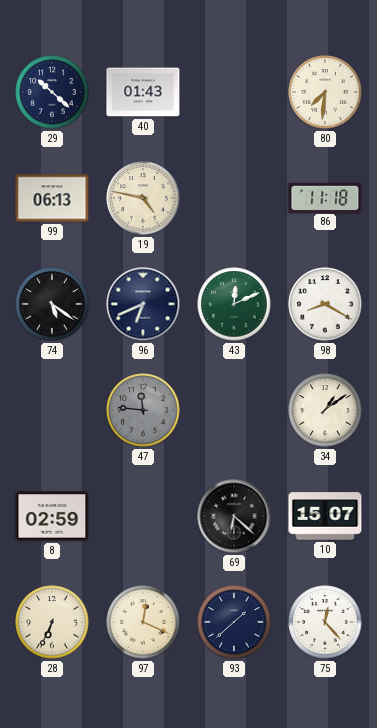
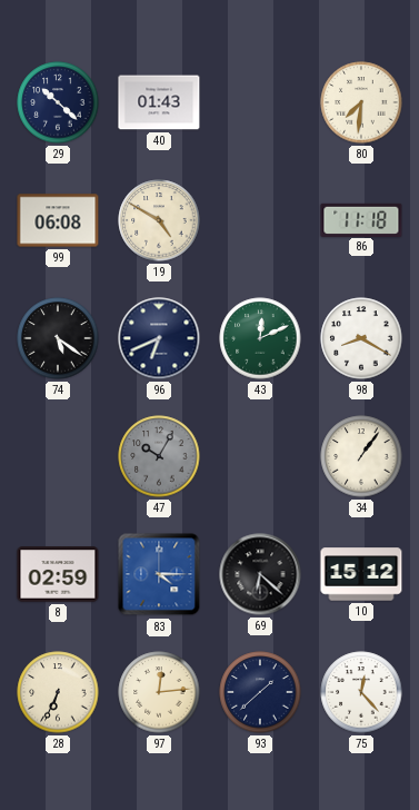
99: 06:13 -> 06:08 (58, 220)
19: 4:47 -> 4:50 (159, 220)
47: 11:46 -> 10:05 (159, 456)
34: 1:09 -> 1:06 (361, 456)
83: none -> 4:15 (159, 574)
10: 15:07 -> 15:12 (361, 574)
97: 12:19 -> 12:14 (159, 692)
